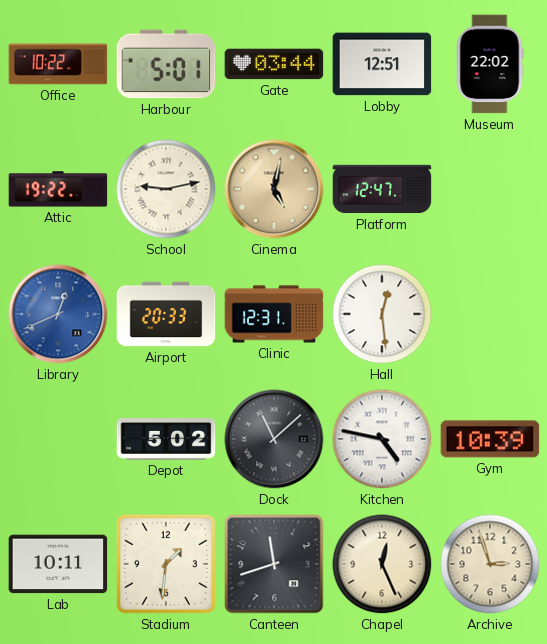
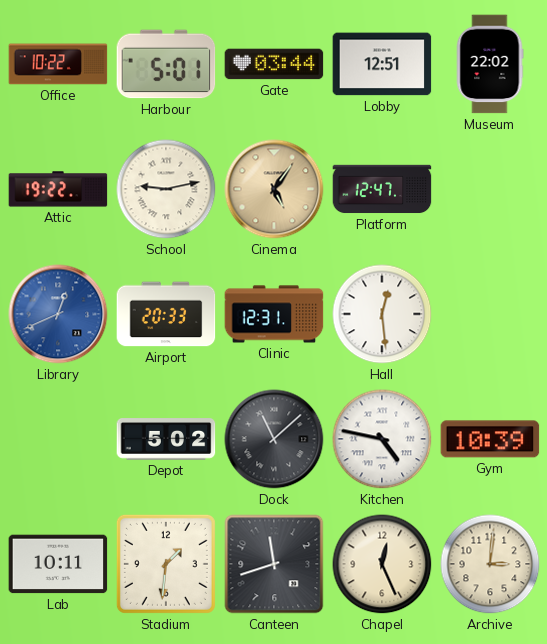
Cinema: 5:02 -> 5:06 (274, 189)
Archive: 2:57 -> 3:01 (490, 564)
